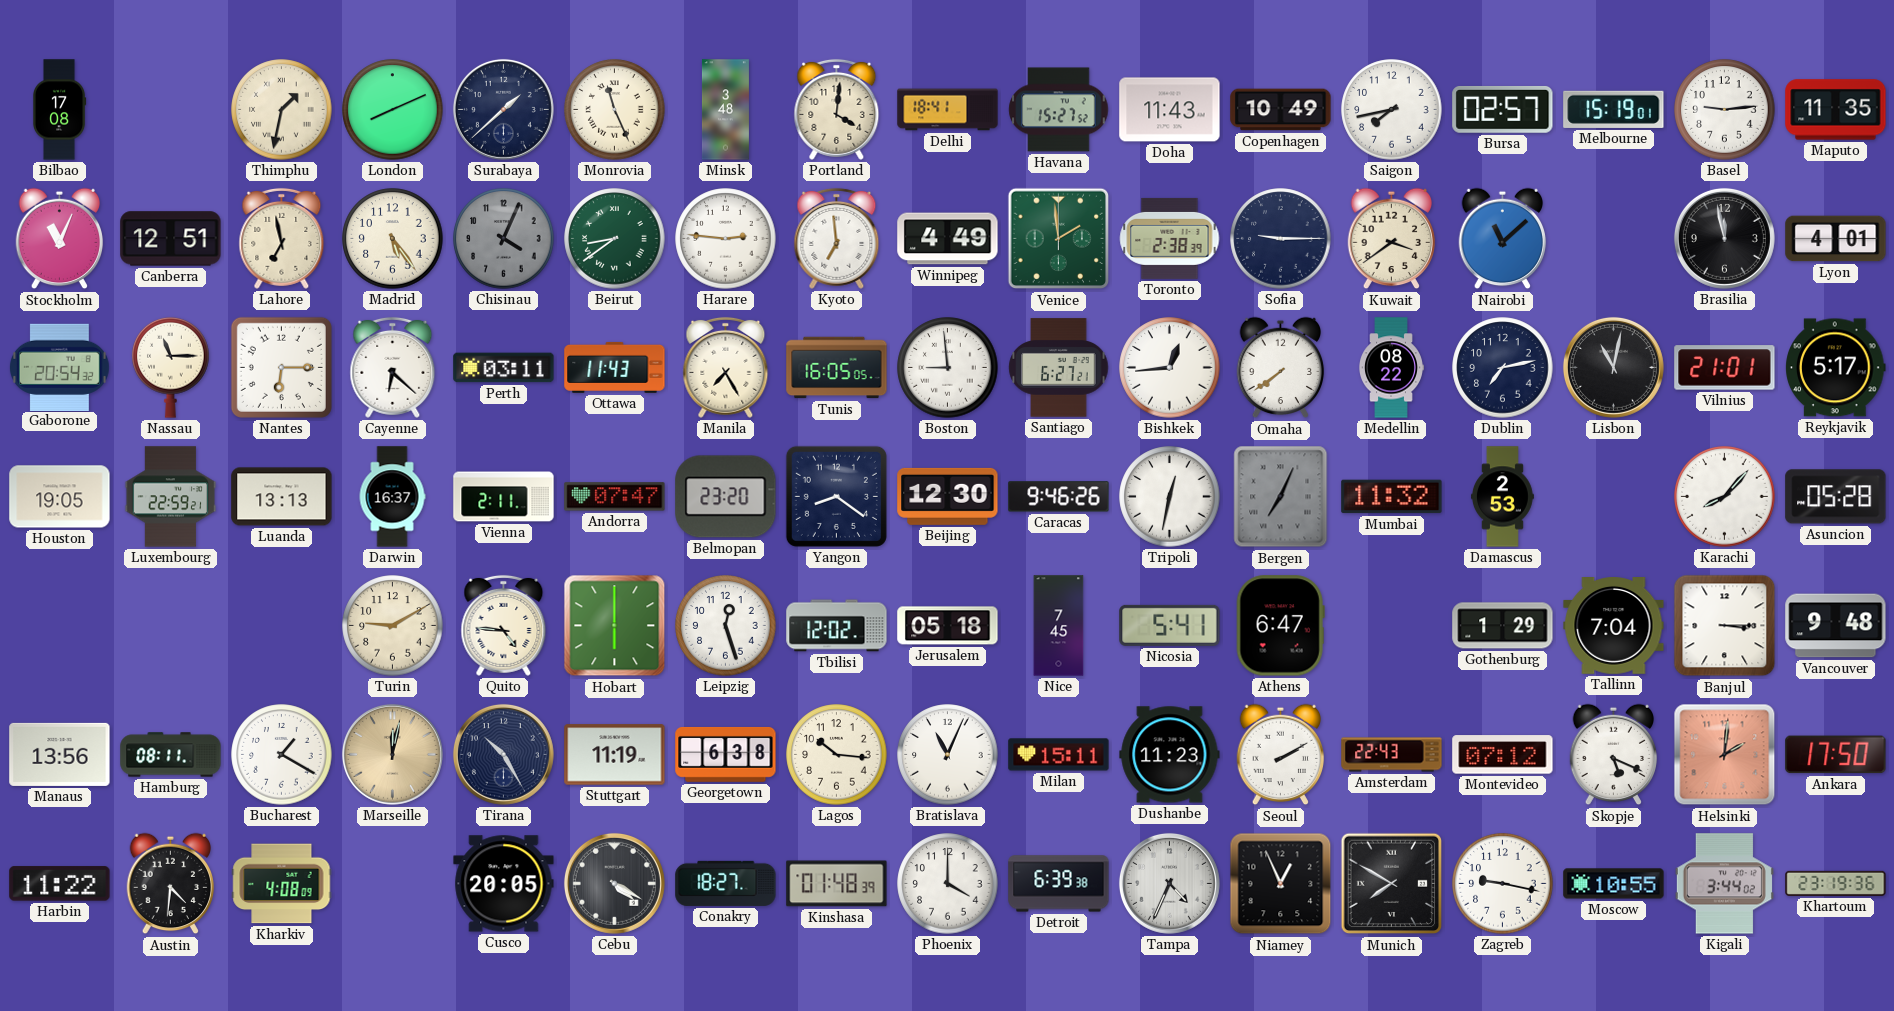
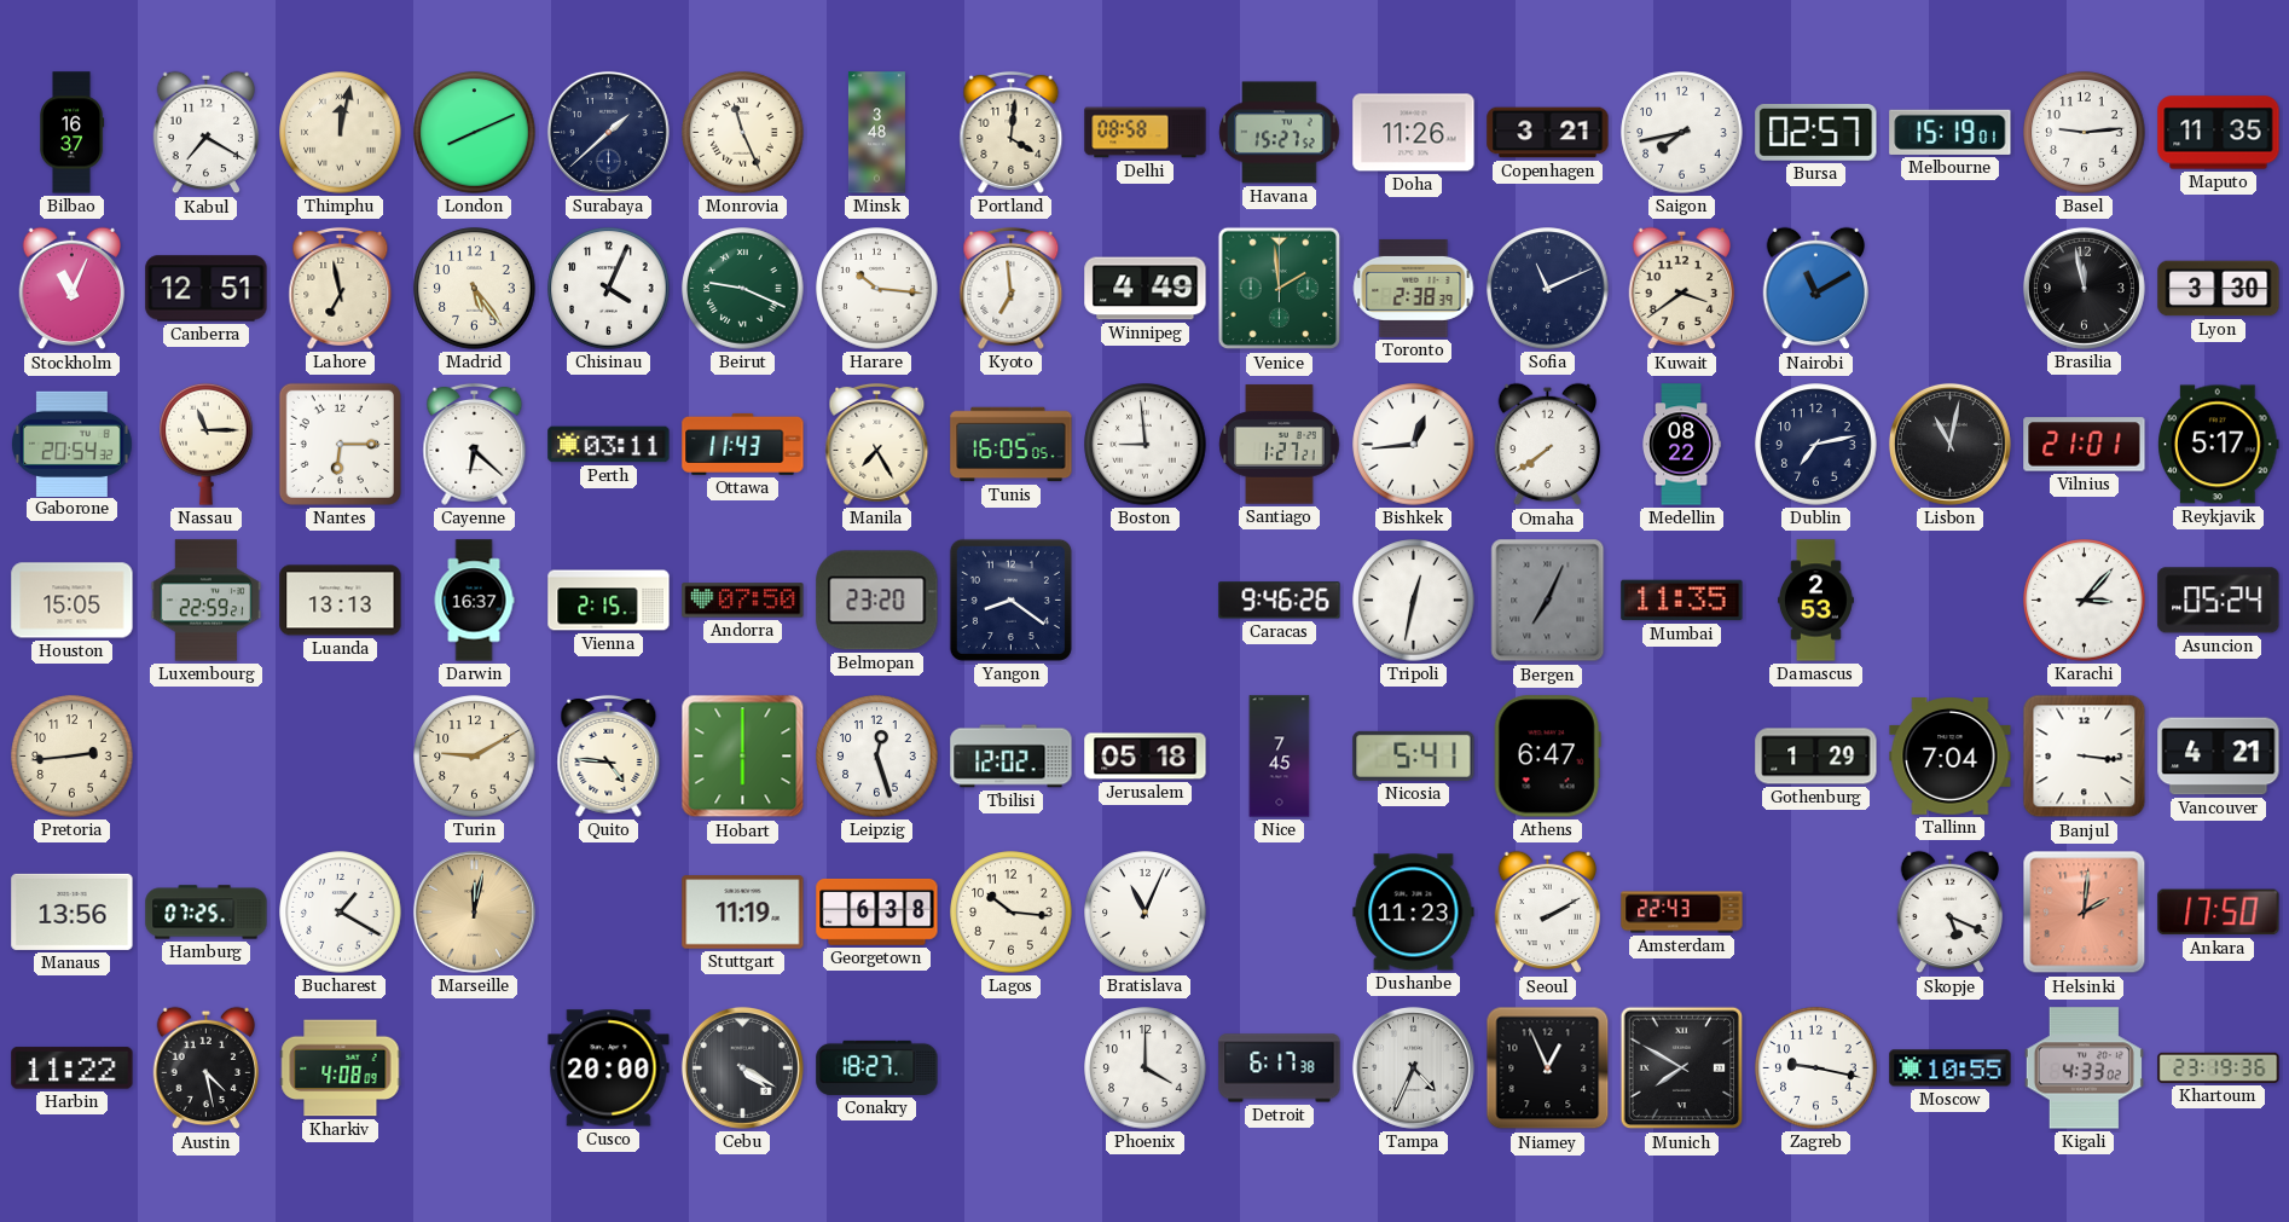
Bilbao: 17:08 -> 16:37 (71, 133)
Kabul: none -> 7:20 (207, 133)
Thimphu: 1:32 -> 12:02 (341, 133)
Delhi: 18:41 -> 08:58 (1146, 133)
Doha: 11:43 -> 11:26 (1414, 133)
Copenhagen: 10:49 -> 3:21 (1548, 133)
Chisinau dial: grey -> white (609, 289)
Beirut: 8:39 -> 9:19 (743, 289)
Harare: 2:46 -> 10:16 (877, 289)
Sofia: 9:15 -> 11:11 (1548, 289)
Nairobi: 11:08 -> 11:10 (1816, 289)
Lyon: 4:01 -> 3:30 (2219, 289)
Santiago: 6:27 -> 1:27 (1280, 445)
Houston: 19:05 -> 15:05 (73, 601)
Vienna: 2:11 -> 2:15 (609, 601)
Andorra: 07:47 -> 07:50 (743, 601)
Beijing: 12:30 -> none (948, 496)
Mumbai: 11:32 -> 11:35 (1682, 601)
Karachi: 8:07 -> 3:07 (2085, 601)
Asuncion: 05:28 -> 05:24 (2219, 601)
Pretoria: none -> 2:44 (73, 757)
Banjul: 3:15 -> 3:16 (2085, 757)
Vancouver: 9:48 -> 4:21 (2219, 757)
Hamburg: 08:11 -> 07:25 (207, 913)
Tirana: 10:25 -> none (503, 754)
Milan: 15:11 -> none (1059, 755)
Montevideo: 07:12 -> none (1503, 755)
Austin: 4:31 -> 4:28 (207, 1068)
Cusco: 20:05 -> 20:00 (609, 1068)
Kinshasa: 01:48 -> none (837, 884)
Detroit: 6:39 -> 6:17 (1280, 1068)
Kigali: 3:44 -> 4:33 (2084, 1068)
